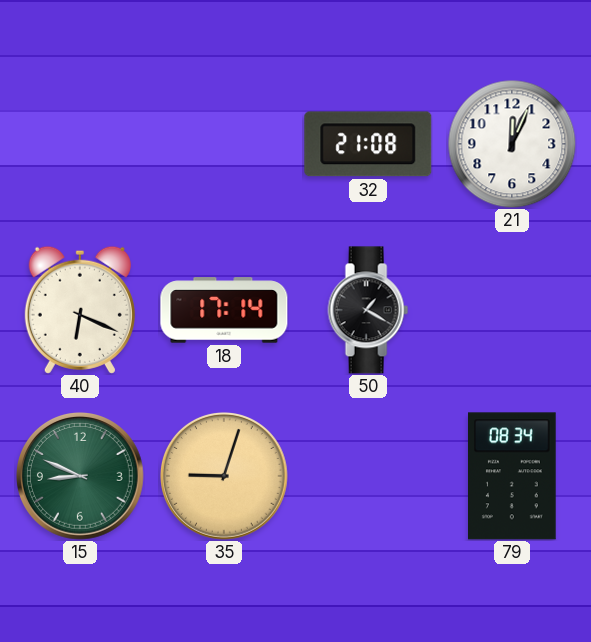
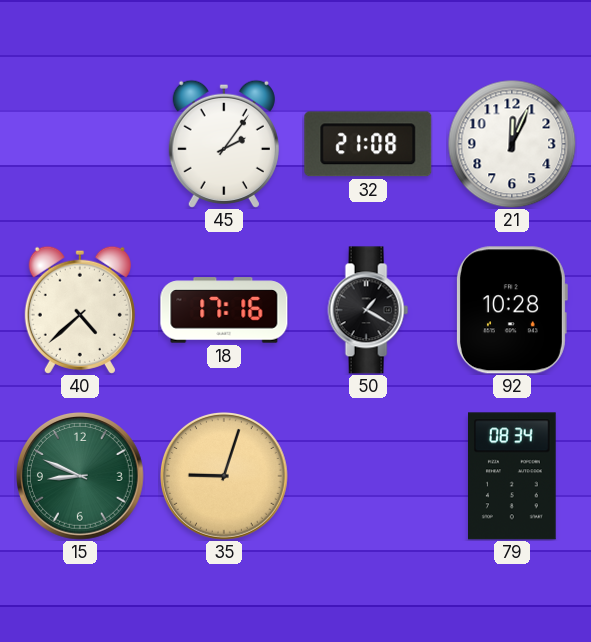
45: none -> 2:06 (224, 144)
40: 6:19 -> 4:38 (80, 310)
18: 17:14 -> 17:16 (224, 310)
92: none -> 10:28 (511, 310)
